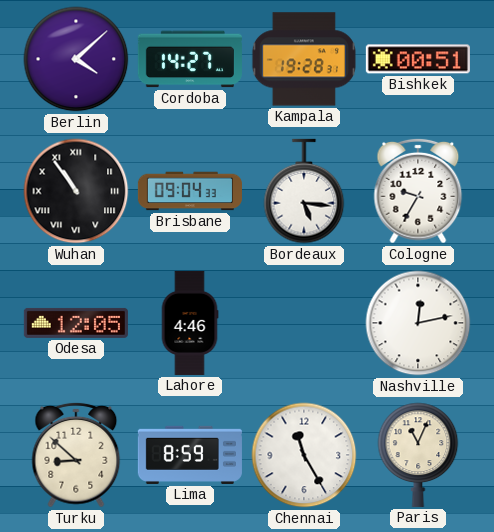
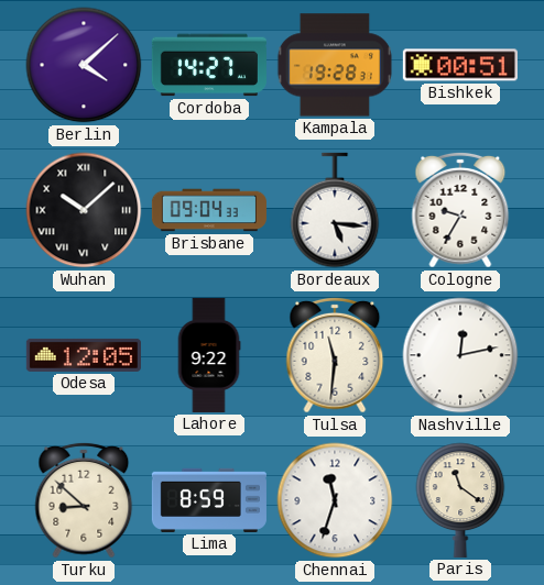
Wuhan: 10:54 -> 10:08 (84, 210)
Lahore: 4:46 -> 9:22 (209, 355)
Tulsa: none -> 11:31 (335, 355)
Chennai: 11:25 -> 11:33 (335, 500)
Paris: 11:04 -> 11:21 (460, 500)
